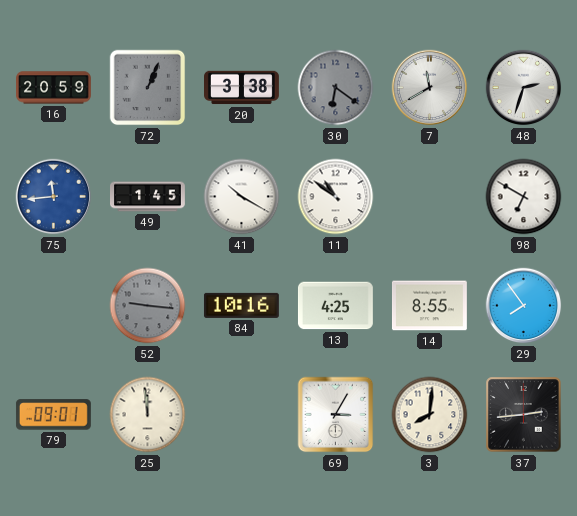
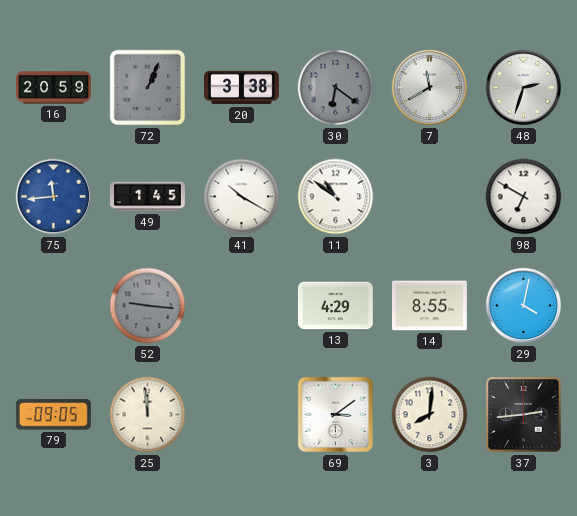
84: 10:16 -> none (241, 305)
13: 4:25 -> 4:29 (335, 306)
29: 7:54 -> 4:02 (524, 306)
79: 09:01 -> 09:05 (53, 415)
69: 3:05 -> 3:09 (336, 415)
